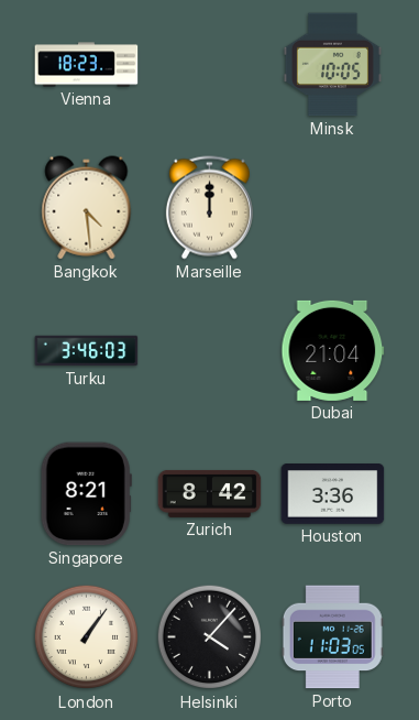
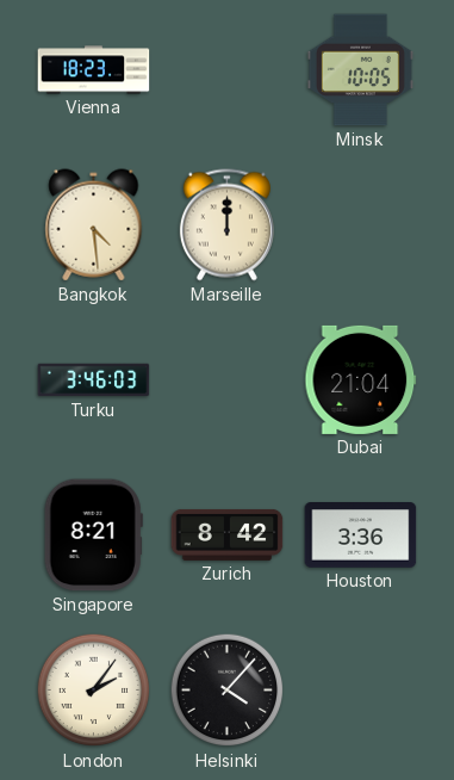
London: 1:06 -> 2:06 (94, 691)
Porto: 11:03 -> none (332, 637)
